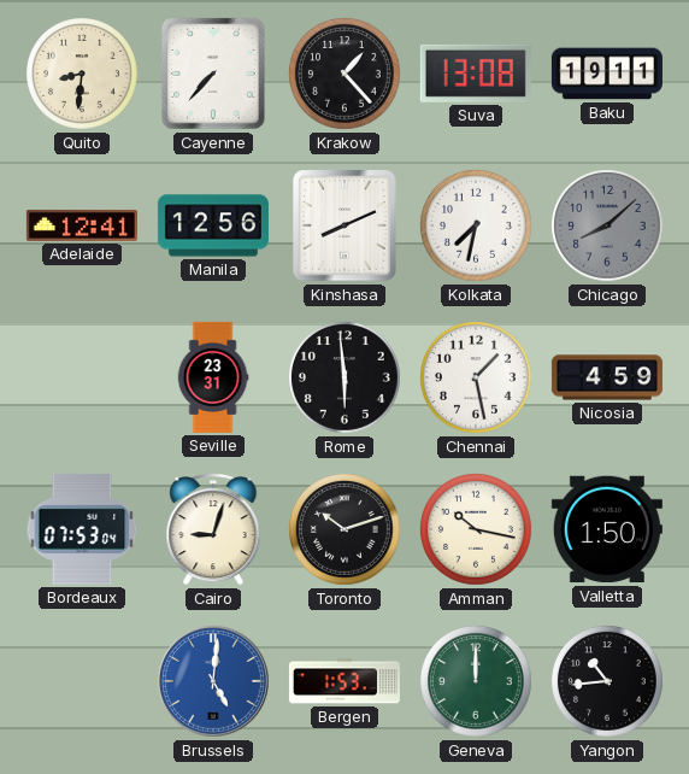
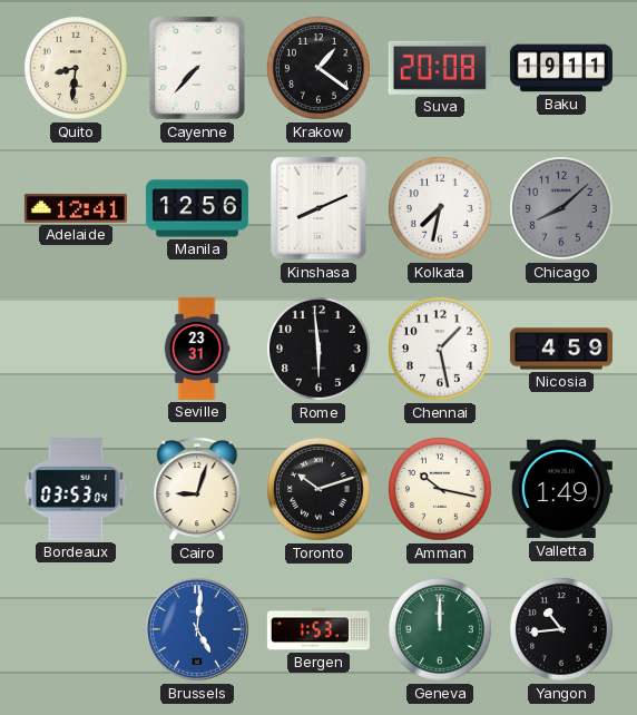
Krakow: 1:23 -> 1:21 (320, 69)
Suva: 13:08 -> 20:08 (440, 68)
Bordeaux: 07:53 -> 03:53 (76, 489)
Valletta: 1:50 -> 1:49 (561, 489)
